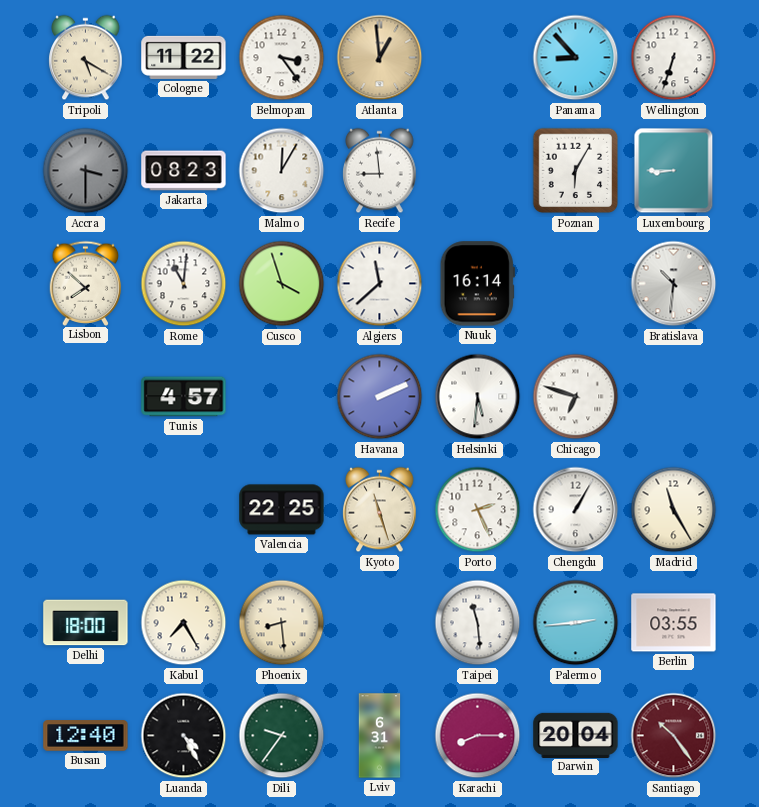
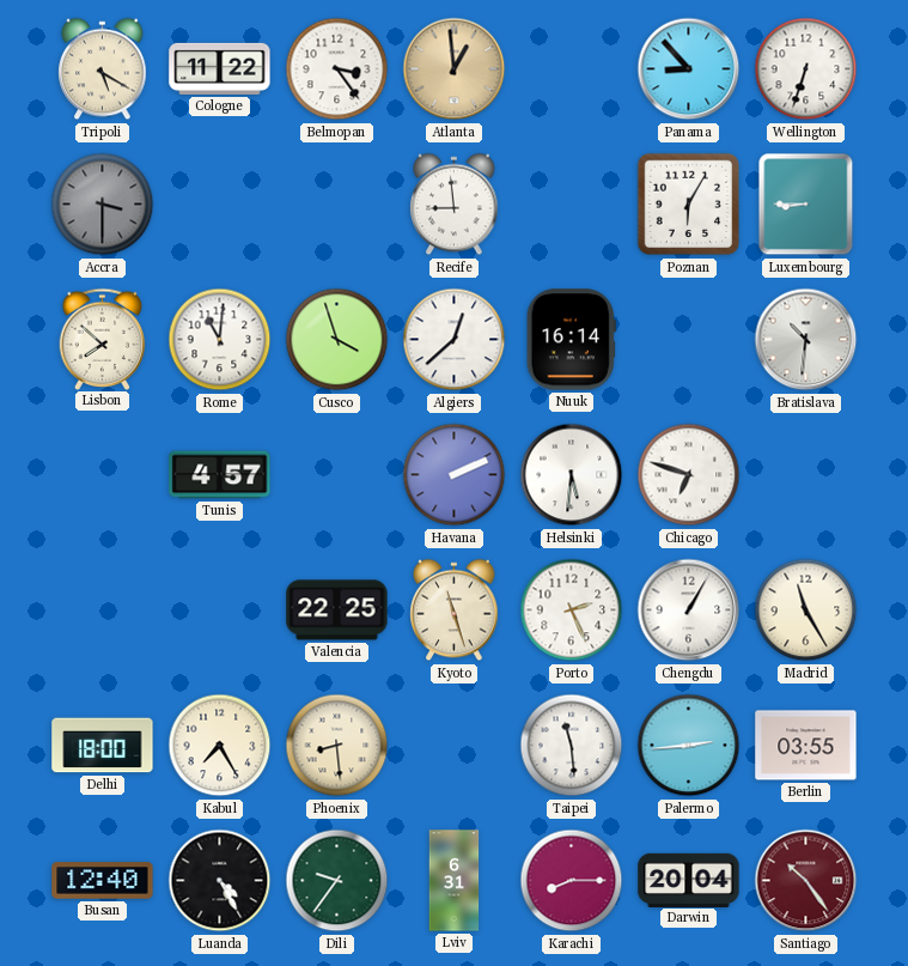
Jakarta: 08:23 -> none (184, 171)
Malmo: 12:05 -> none (282, 171)
Algiers: 11:38 -> 12:38 (455, 340)
